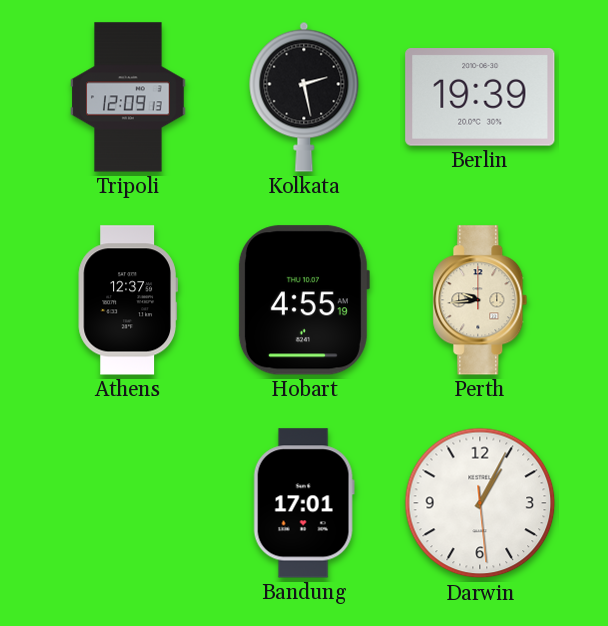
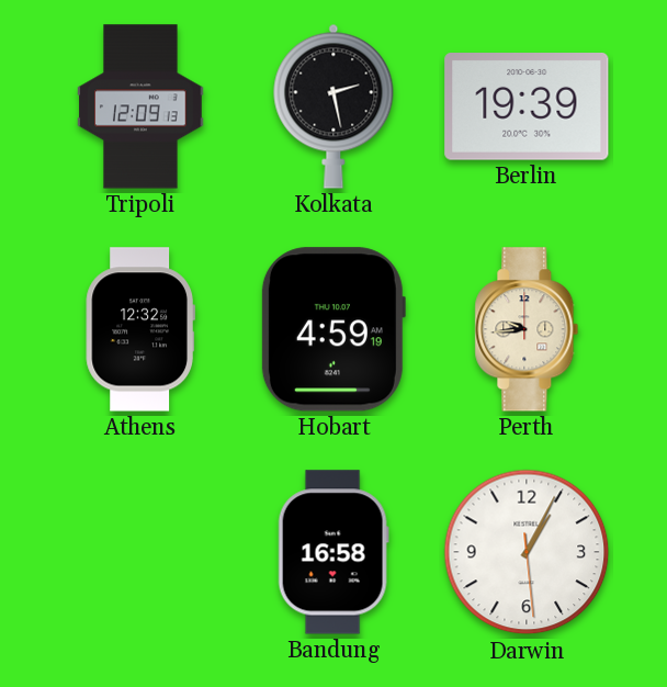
Athens: 12:37 -> 12:32 (140, 329)
Hobart: 4:55 -> 4:59 (332, 329)
Bandung: 17:01 -> 16:58 (333, 552)
